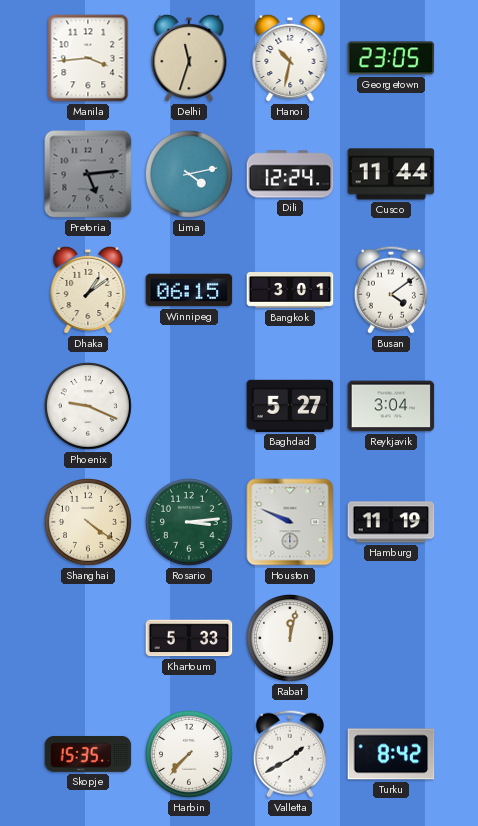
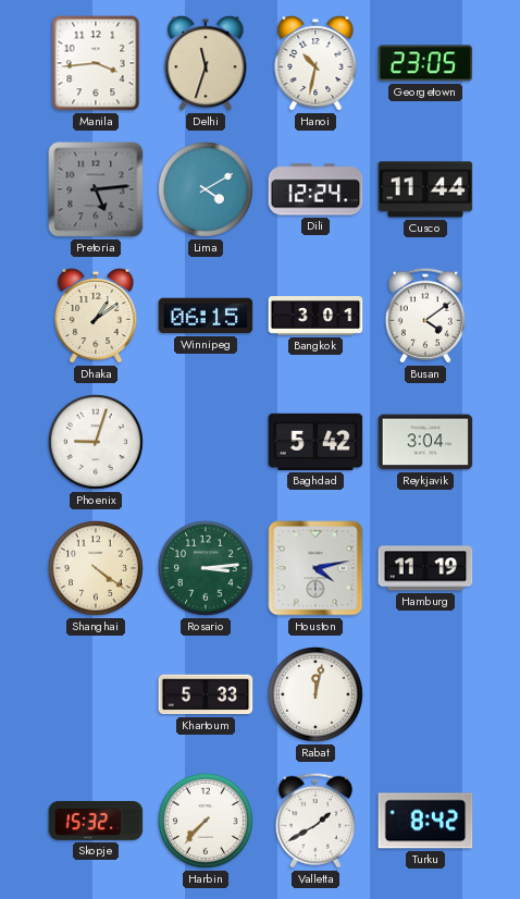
Lima: 4:13 -> 4:10 (207, 190)
Phoenix: 9:19 -> 9:03 (97, 443)
Baghdad: 5:27 -> 5:42 (315, 442)
Houston: 9:49 -> 4:13 (315, 568)
Skopje: 15:35 -> 15:32 (96, 821)
